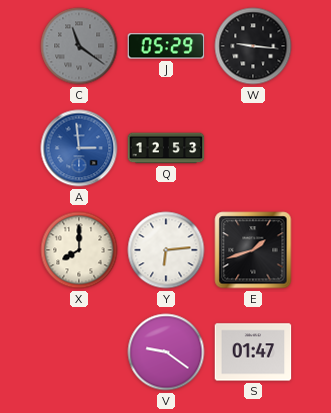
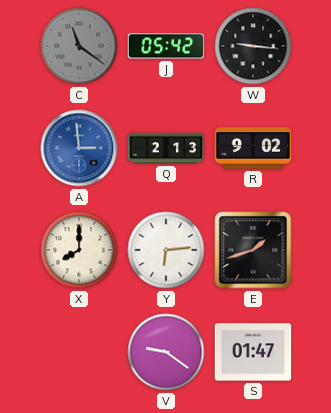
J: 05:29 -> 05:42 (166, 46)
Q: 12:53 -> 2:13 (166, 148)
R: none -> 9:02 (253, 148)
